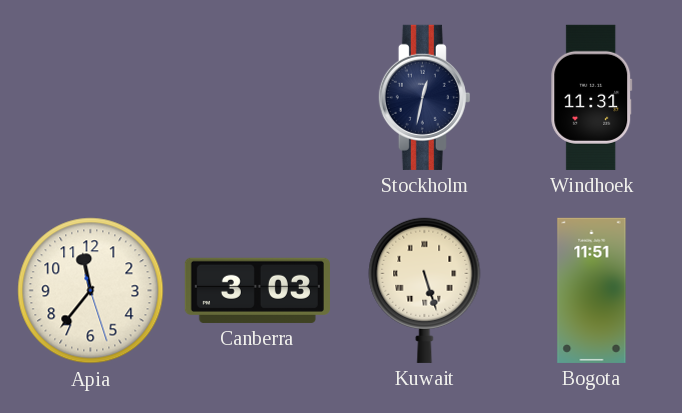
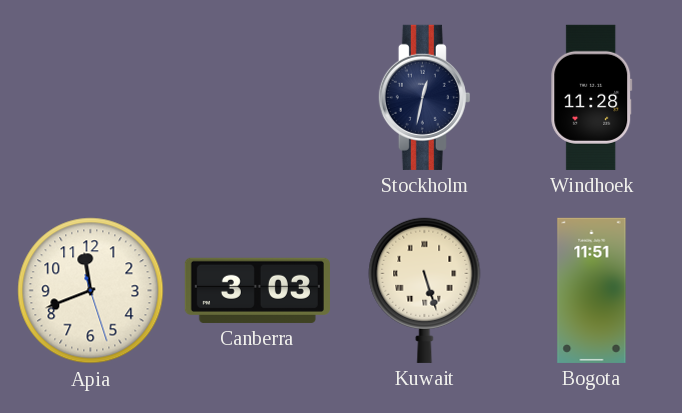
Windhoek: 11:31 -> 11:28 (592, 97)
Apia: 11:36 -> 11:41 (91, 291)
